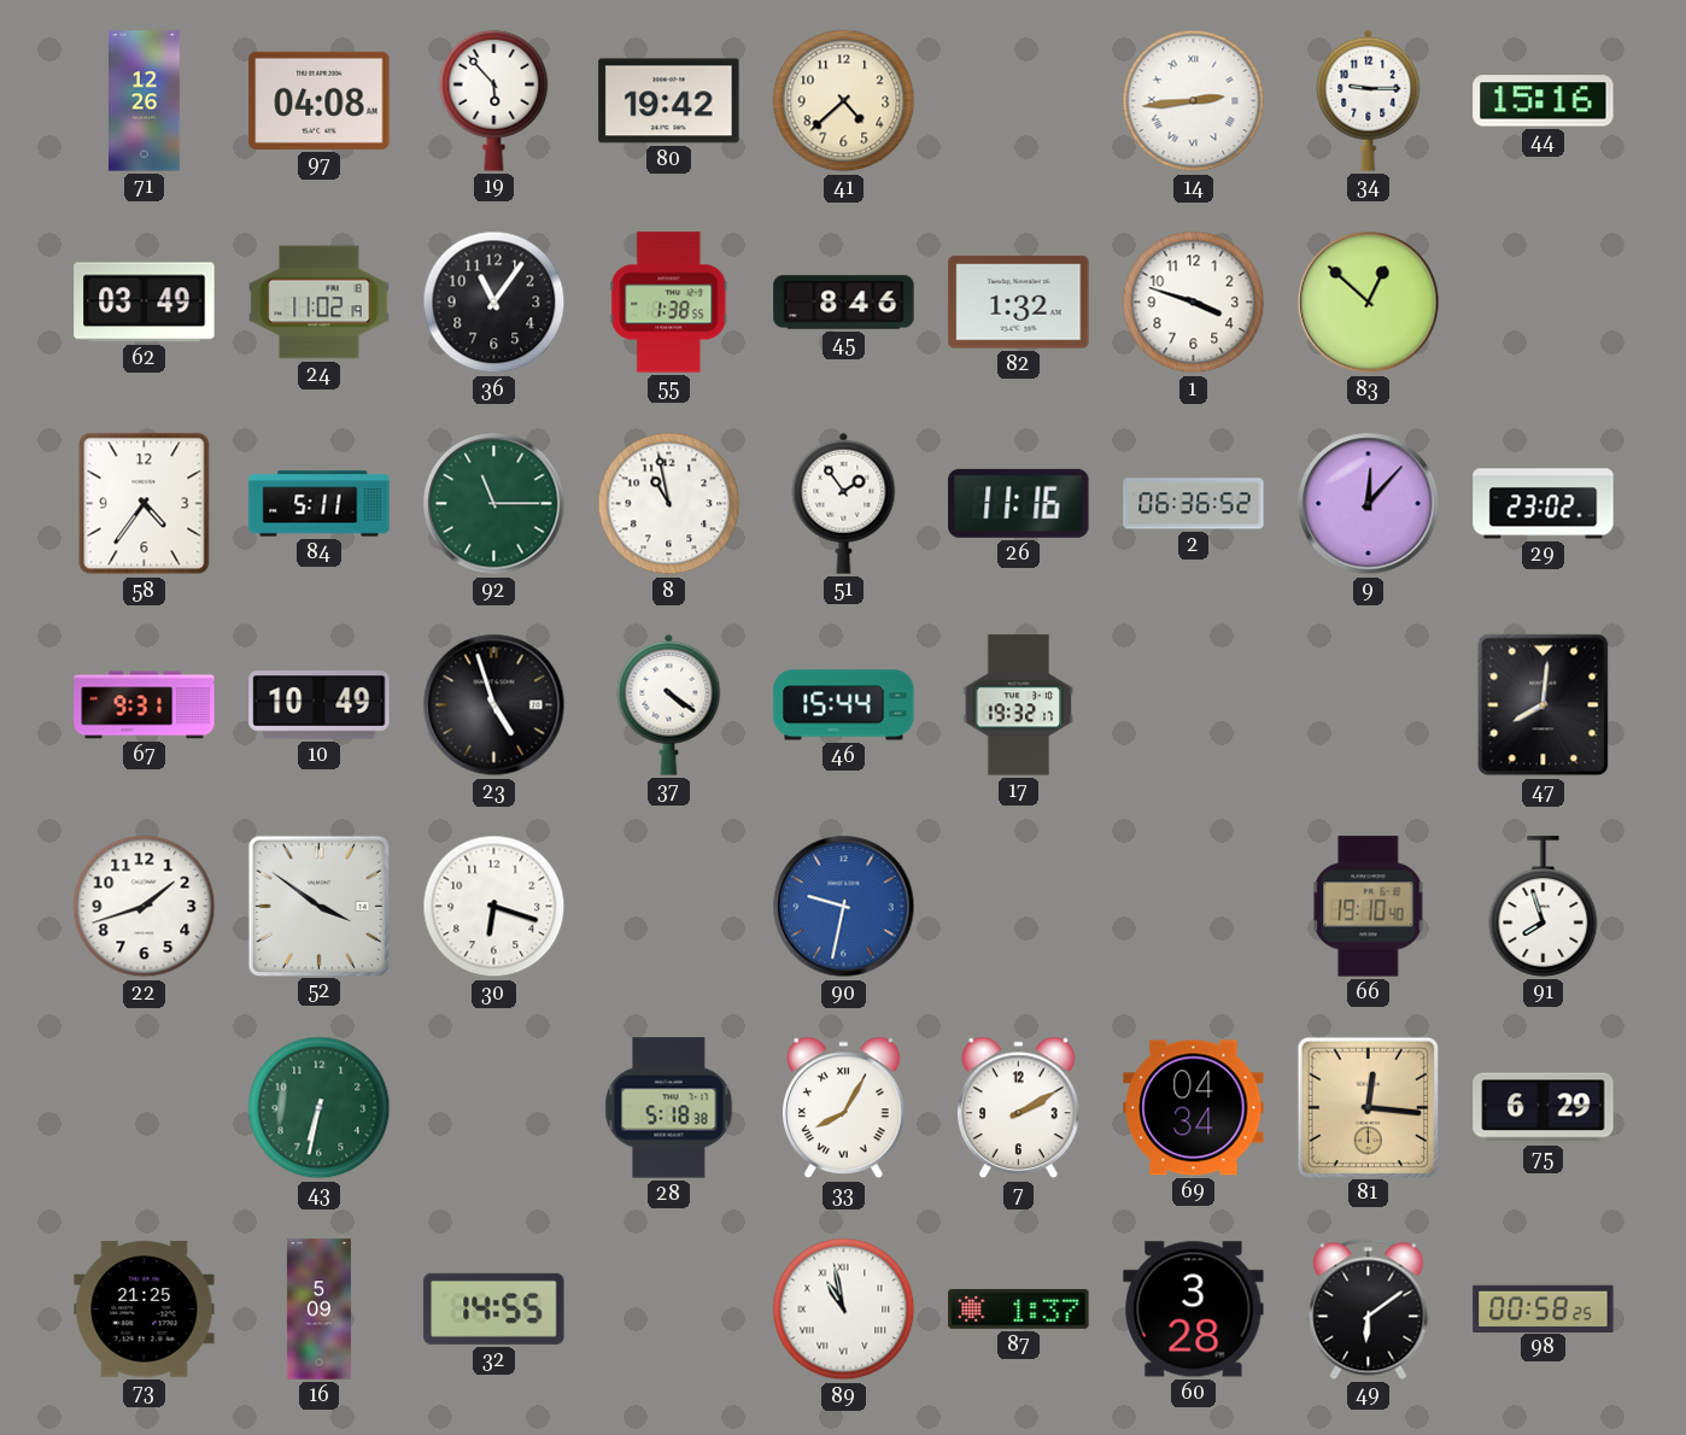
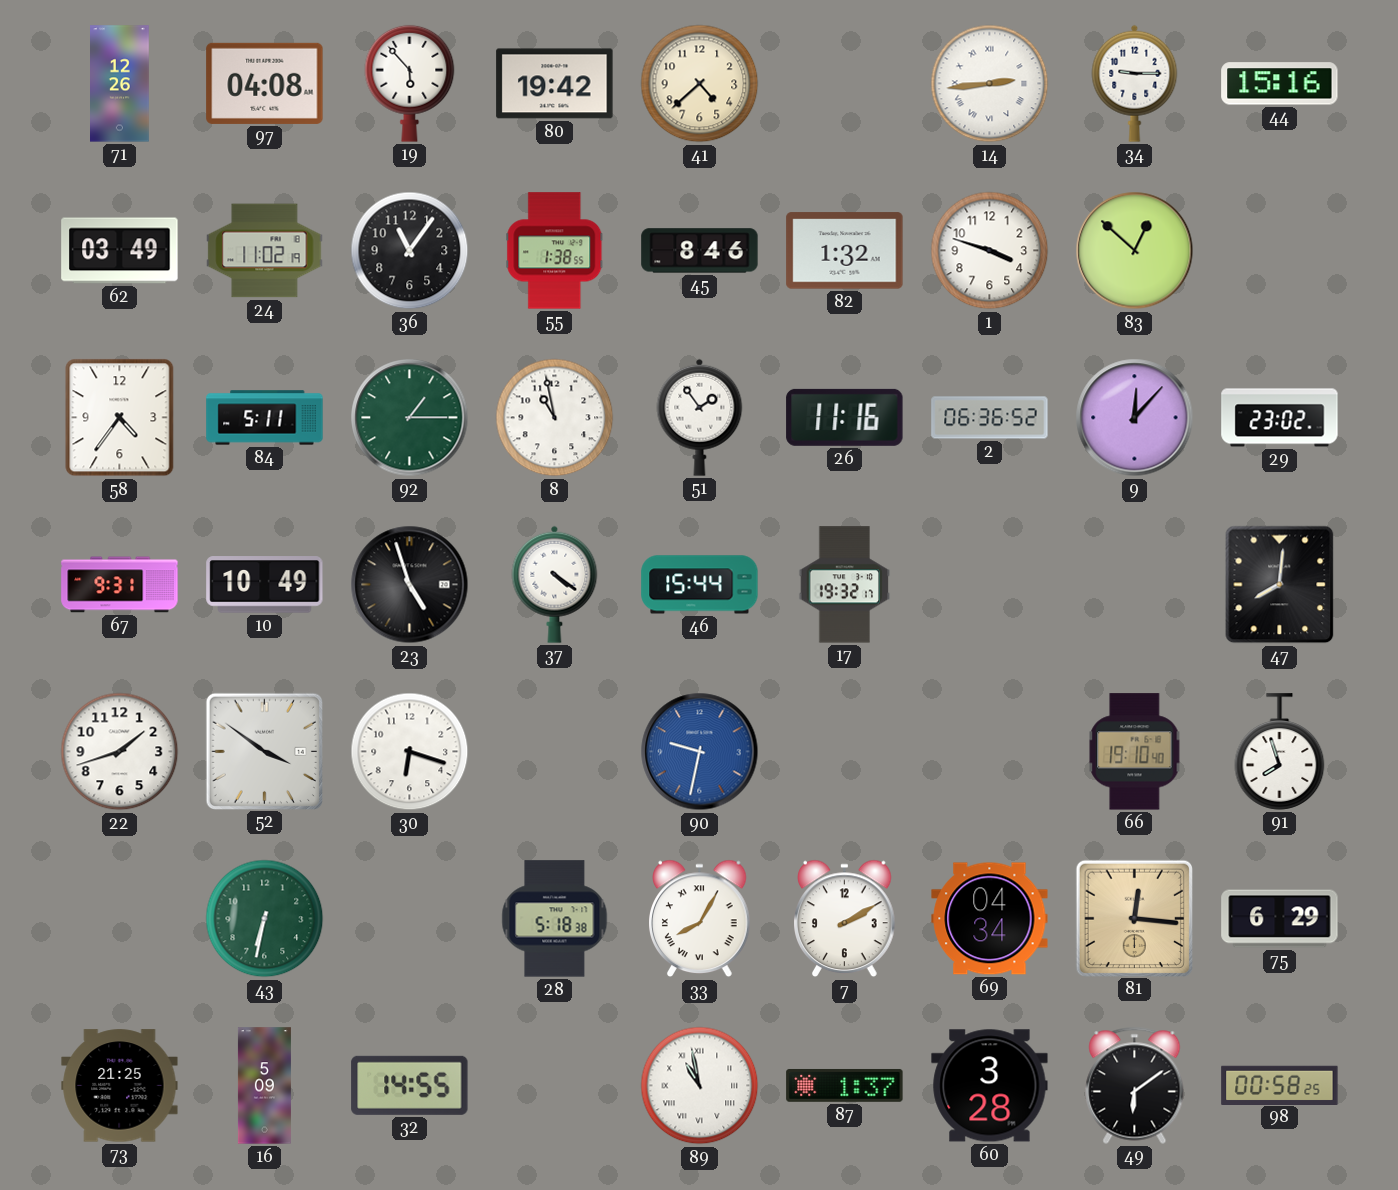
92: 11:15 -> 1:15 (410, 418)
